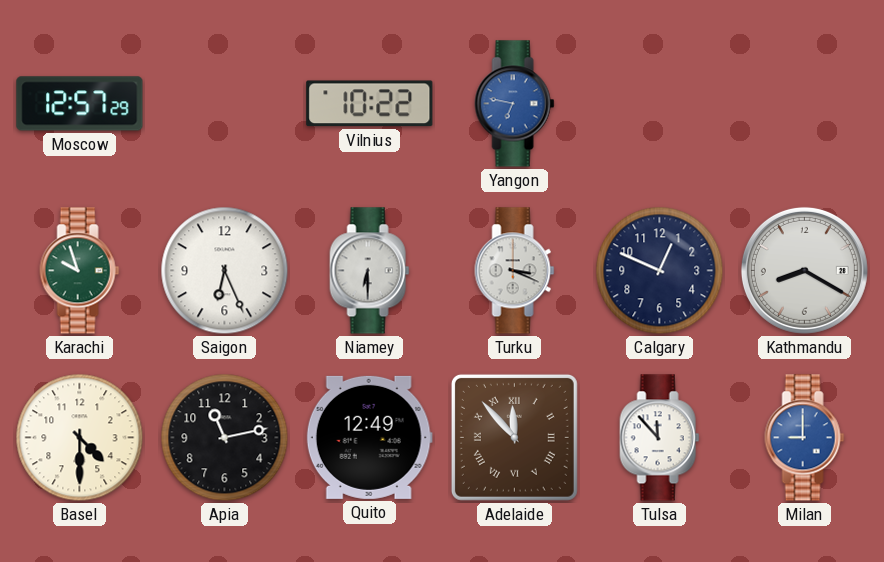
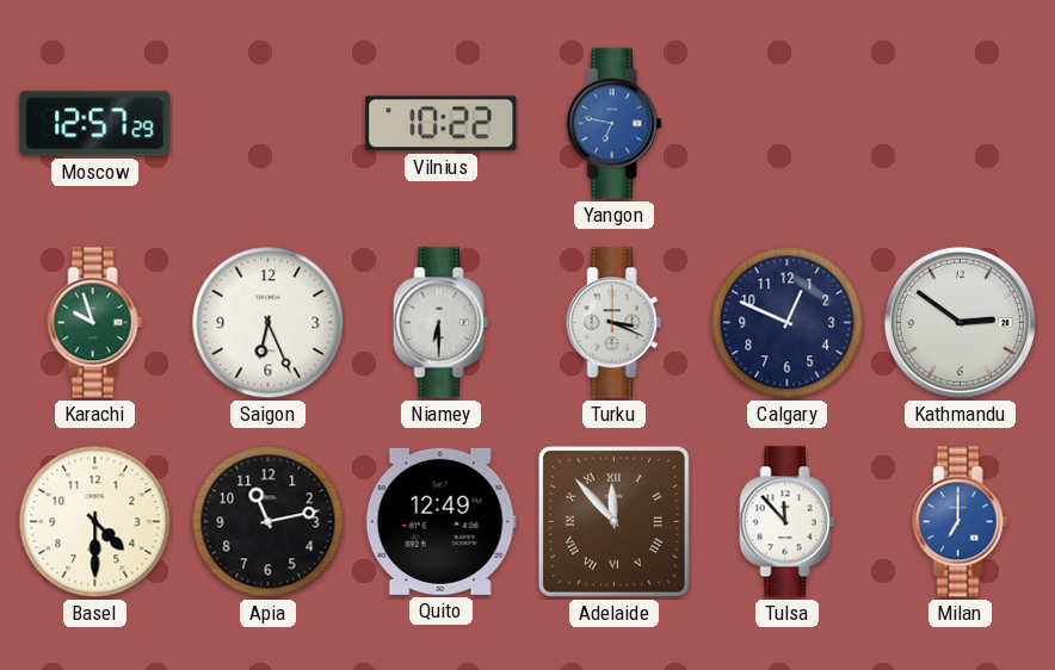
Kathmandu: 8:20 -> 2:51 (960, 322)
Milan: 9:00 -> 7:00 (961, 522)
